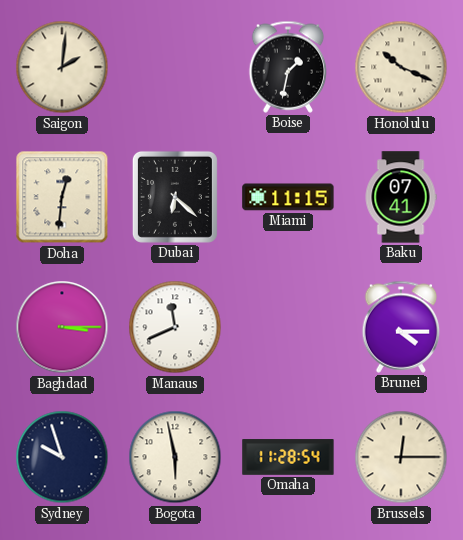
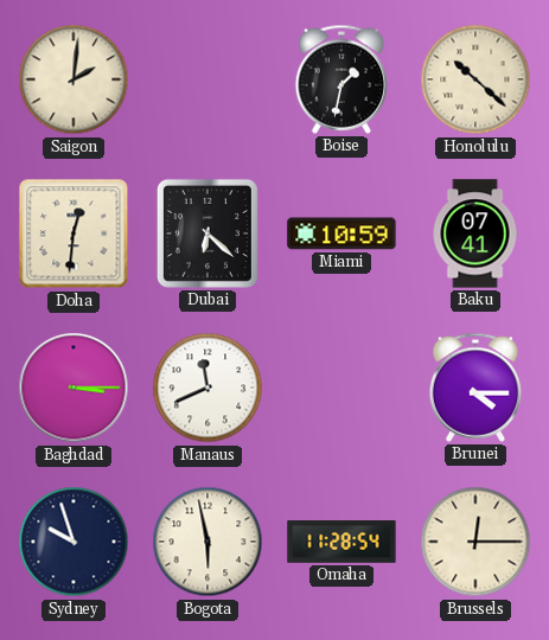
Honolulu: 10:19 -> 10:22 (475, 79)
Miami: 11:15 -> 10:59 (341, 233)
